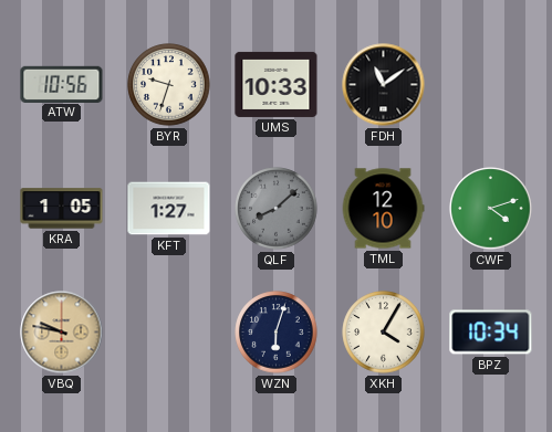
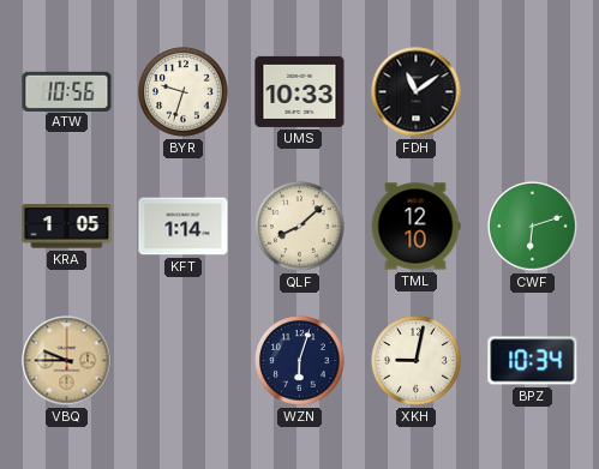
KFT: 1:27 -> 1:14 (184, 227)
QLF dial: grey -> cream (300, 227)
CWF: 4:12 -> 6:12 (533, 227)
VBQ: 9:47 -> 9:45 (67, 361)
XKH: 4:05 -> 9:02 (417, 361)
